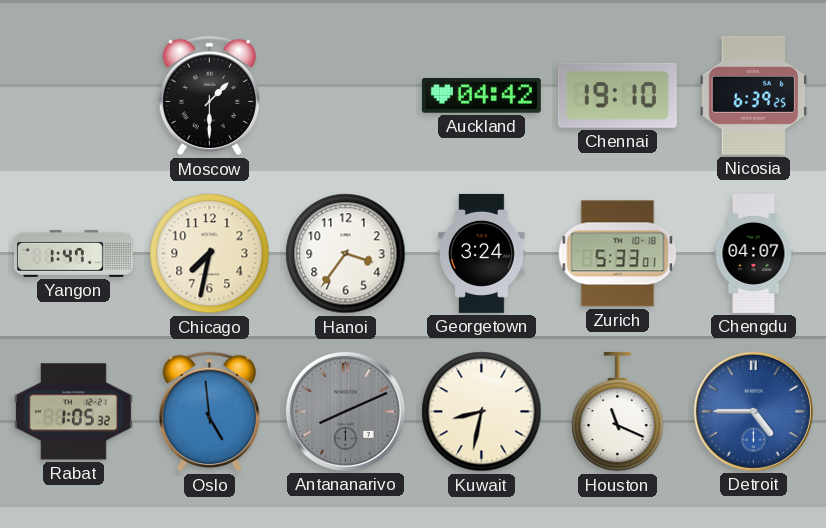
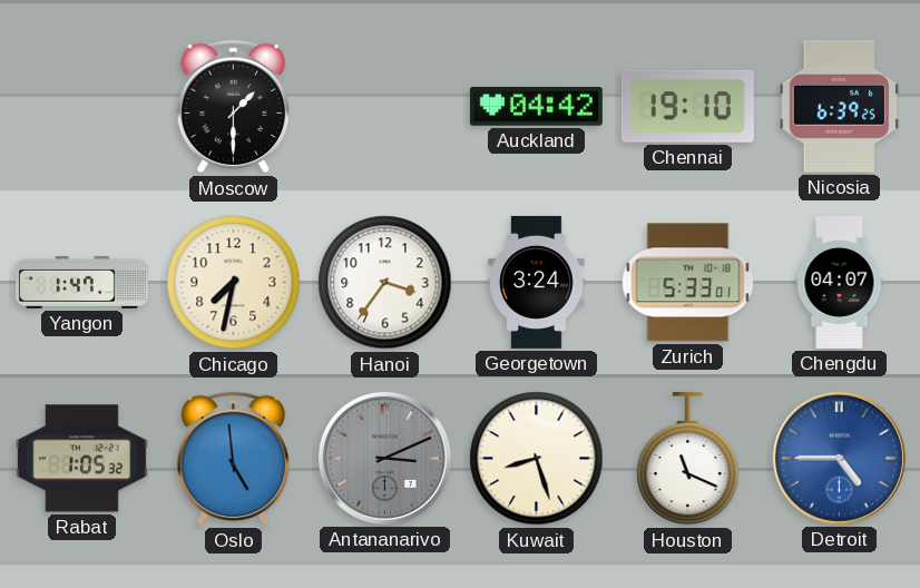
Antananarivo: 8:11 -> 3:11 (384, 458)
Kuwait: 8:32 -> 8:27 (537, 459)
